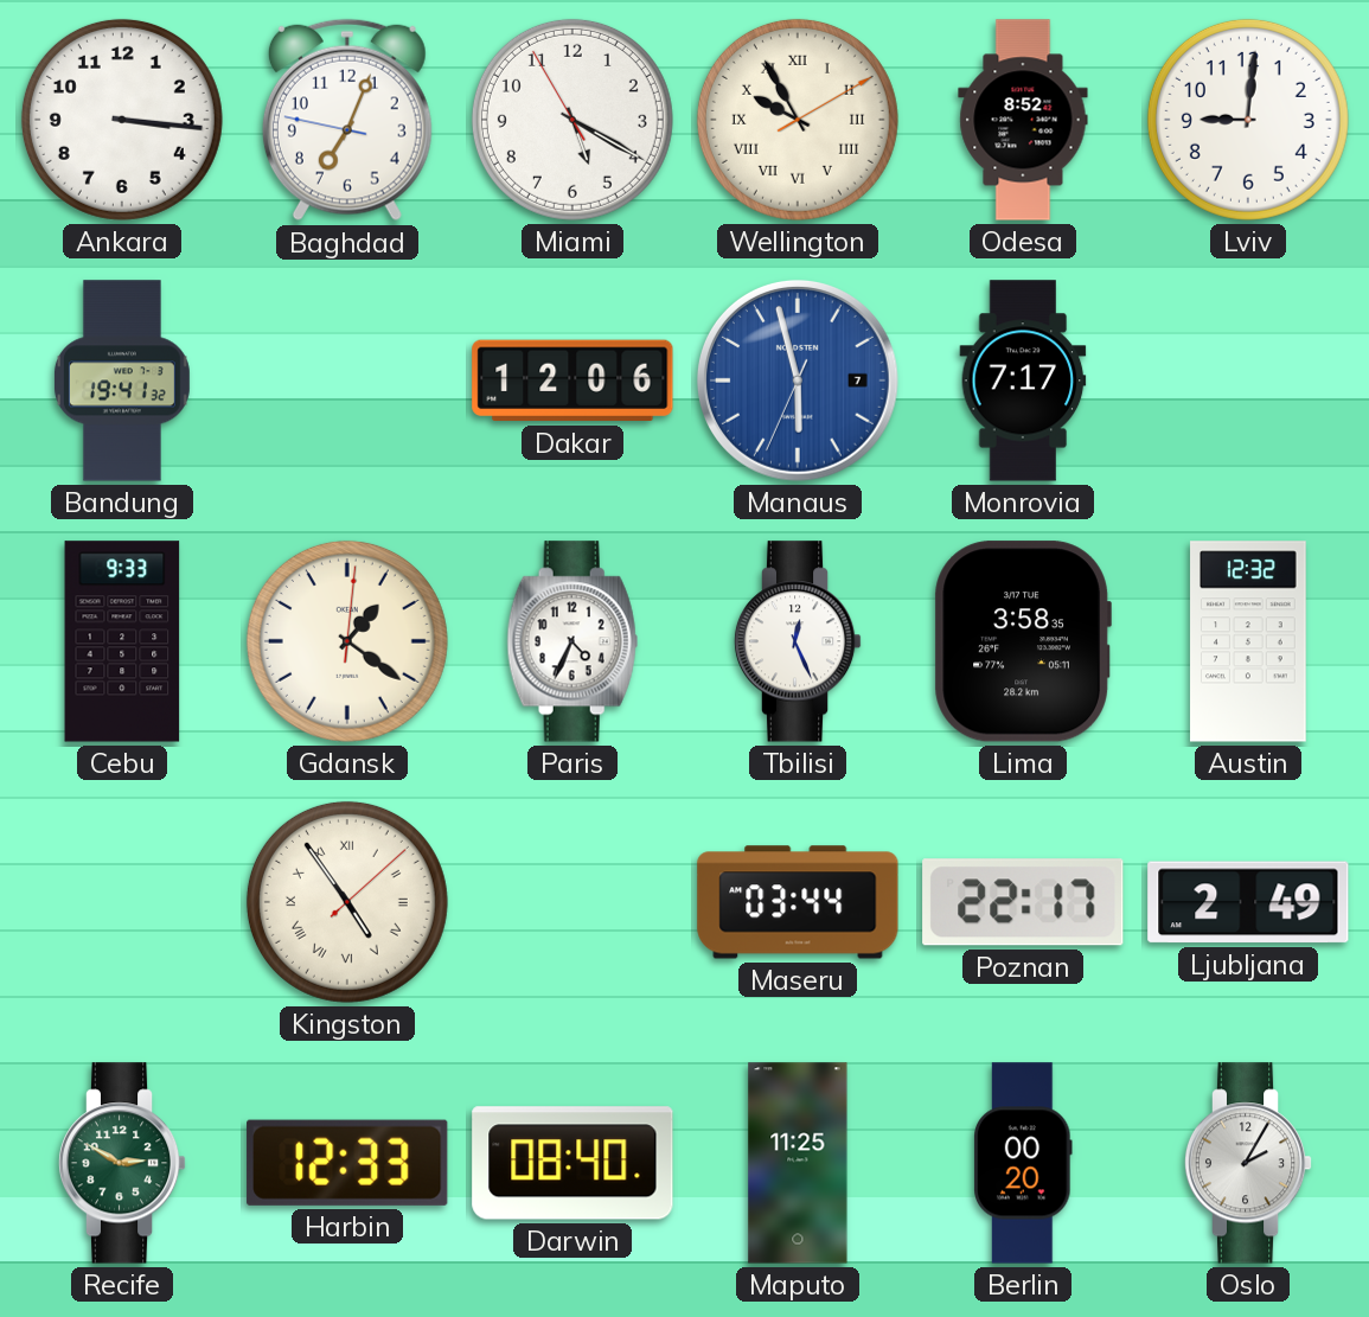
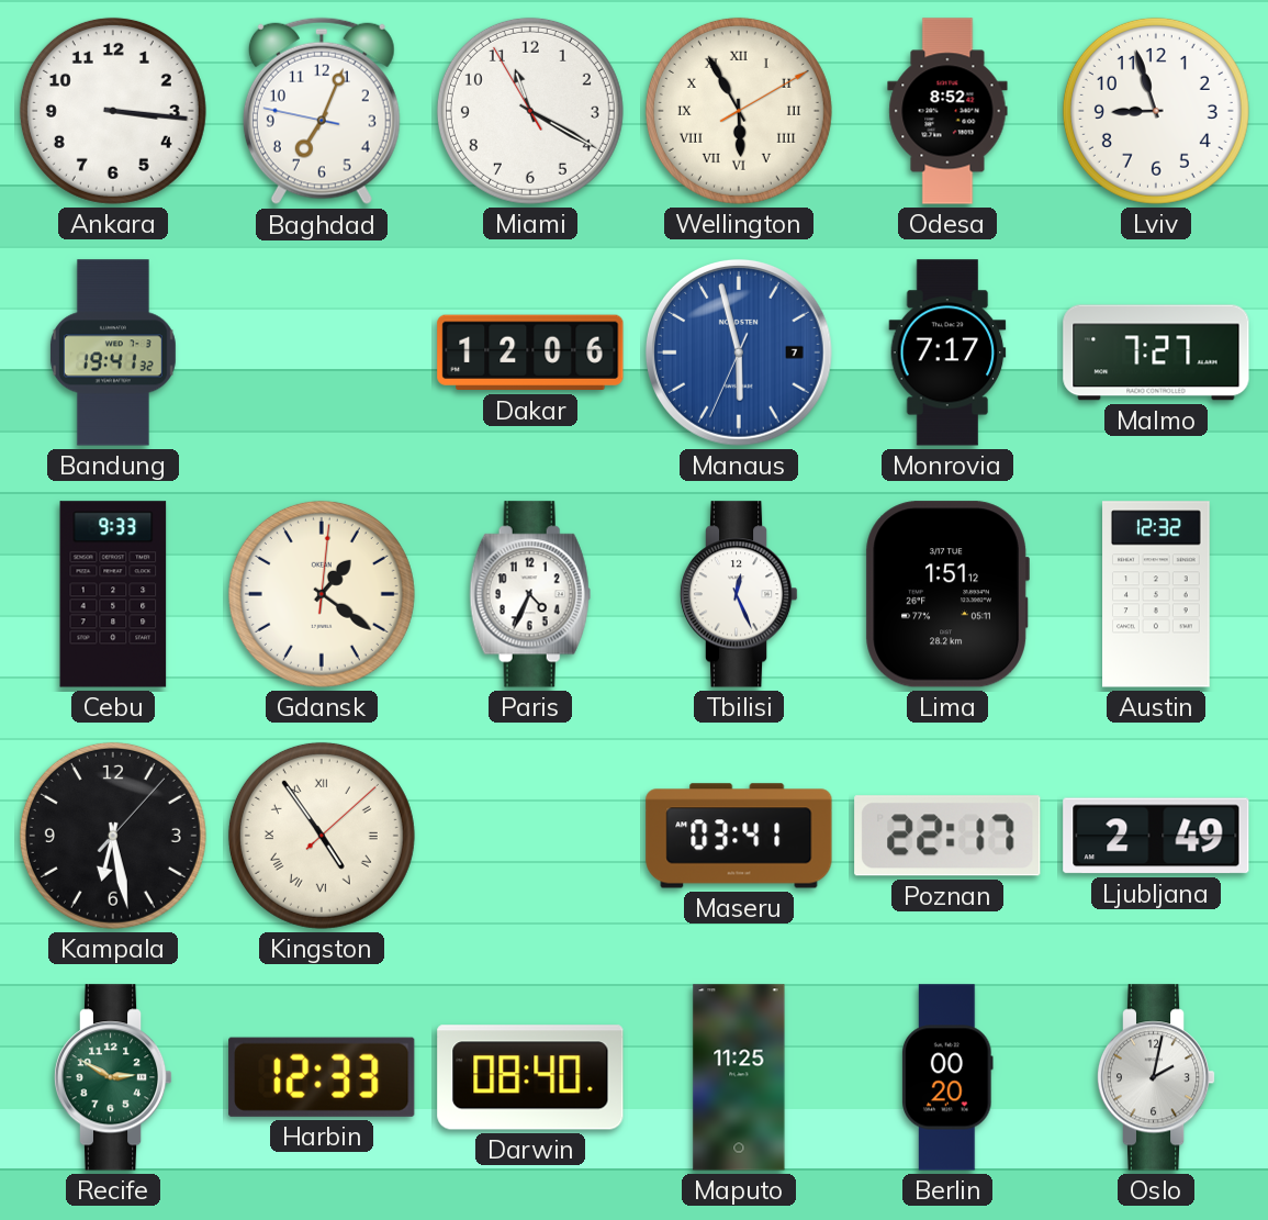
Miami: 5:19 -> 11:19 (530, 111)
Wellington: 9:55 -> 5:55 (739, 111)
Lviv: 9:01 -> 8:57 (1156, 111)
Malmo: none -> 7:27 (1156, 352)
Lima: 3:58 -> 1:51 (947, 594)
Kampala: none -> 6:28 (113, 836)
Maseru: 03:44 -> 03:41 (739, 836)
Oslo: 2:05 -> 2:02 (1156, 1077)
